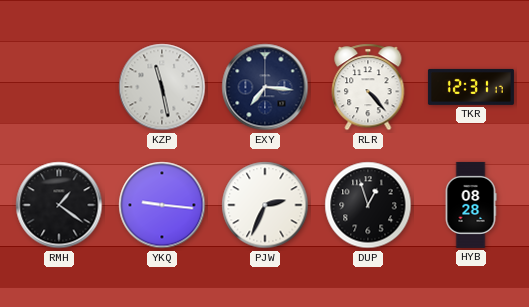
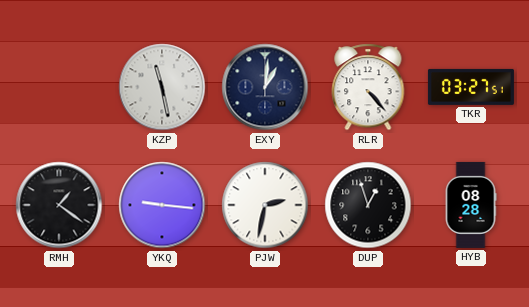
EXY: 7:16 -> 1:01 (265, 87)
TKR: 12:31 -> 03:27 (471, 87)
PJW: 2:34 -> 2:32 (265, 205)
